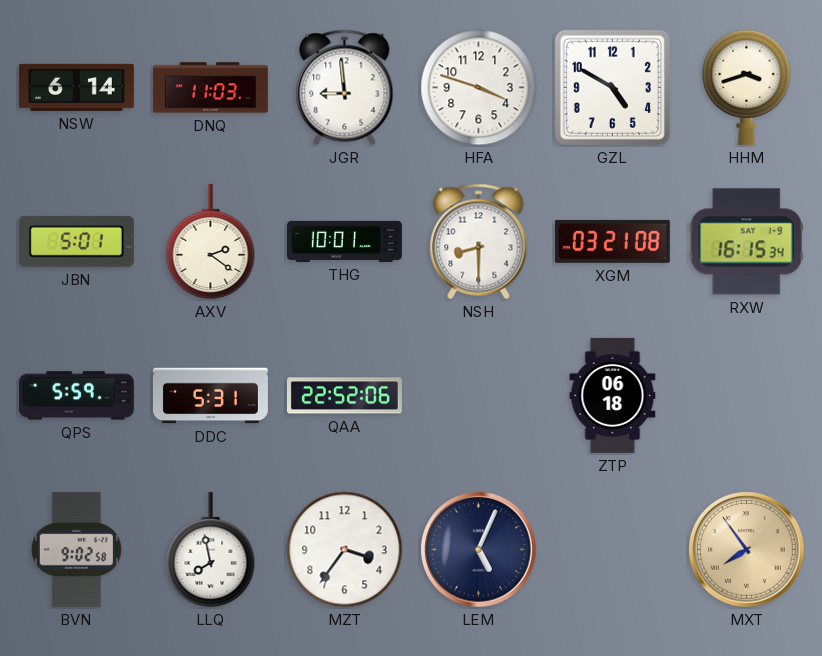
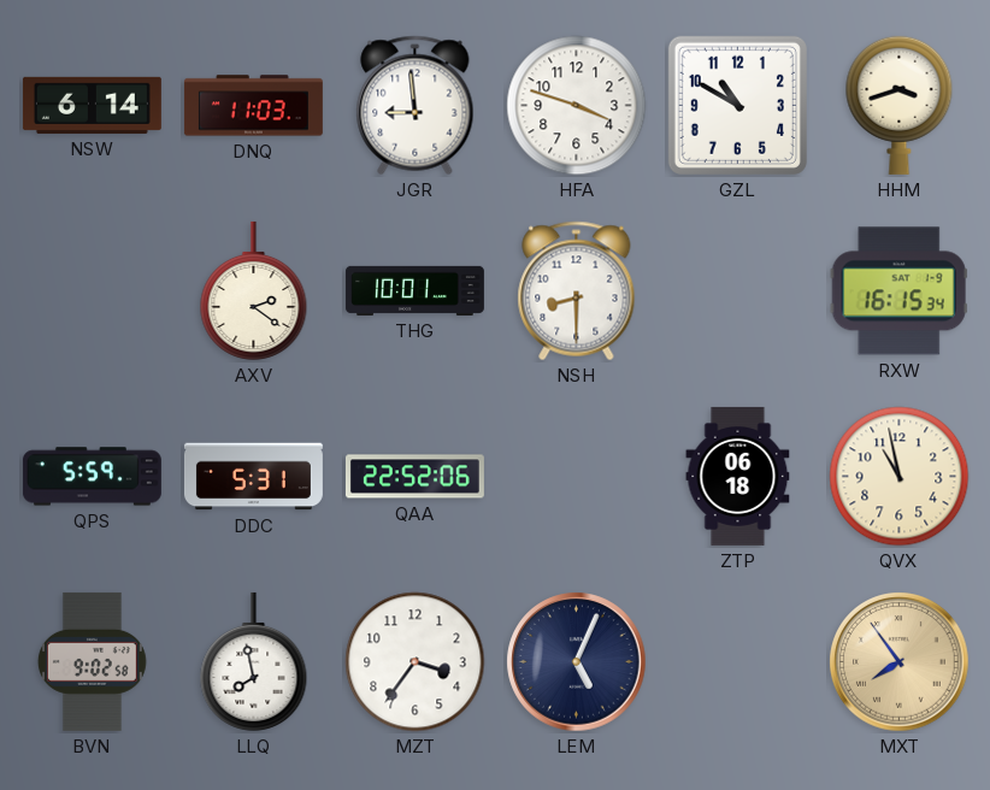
GZL: 4:50 -> 10:50 (737, 105)
JBN: 5:01 -> none (76, 241)
XGM: 03:21 -> none (612, 241)
QVX: none -> 10:58 (900, 477)
